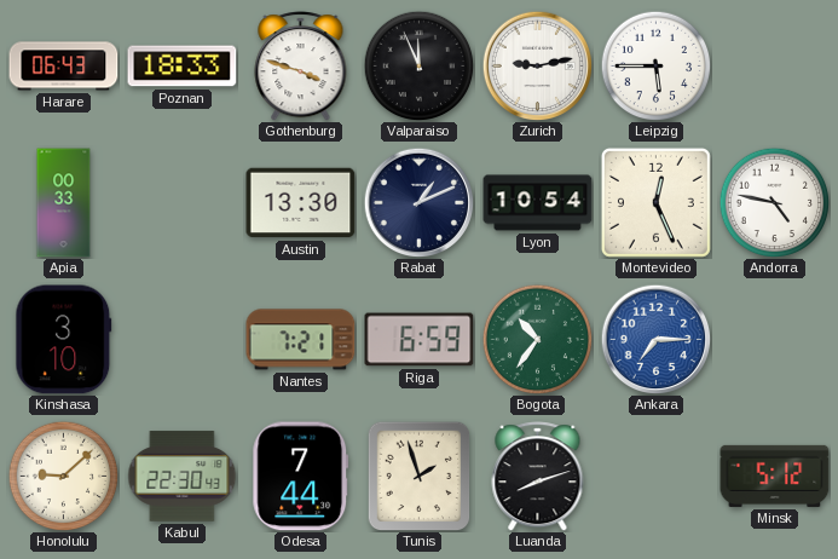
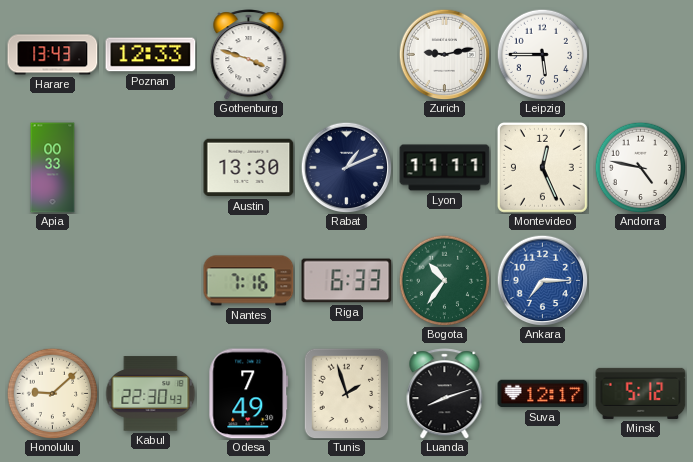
Harare: 06:43 -> 13:43 (53, 55)
Poznan: 18:33 -> 12:33 (151, 55)
Valparaiso: 11:56 -> none (418, 65)
Lyon: 10:54 -> 11:11 (445, 168)
Kinshasa: 3:10 -> none (64, 340)
Nantes: 7:21 -> 7:16 (249, 281)
Riga: 6:59 -> 6:33 (347, 281)
Odesa: 7:44 -> 7:49 (249, 394)
Suva: none -> 12:17 (543, 394)
